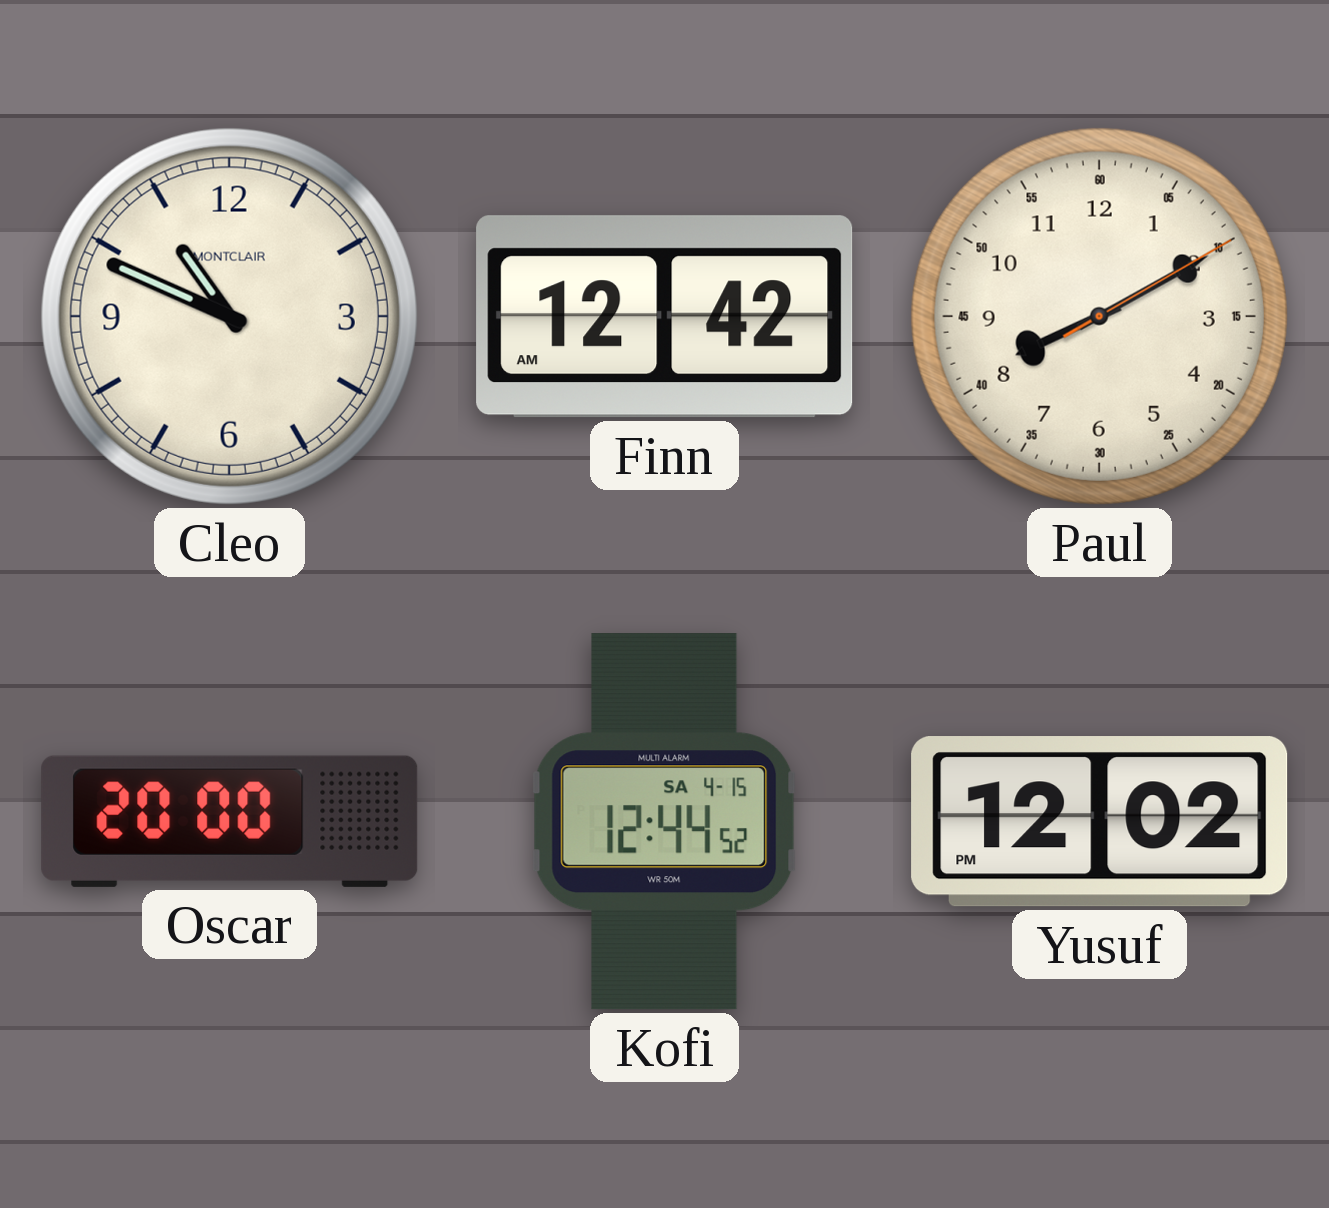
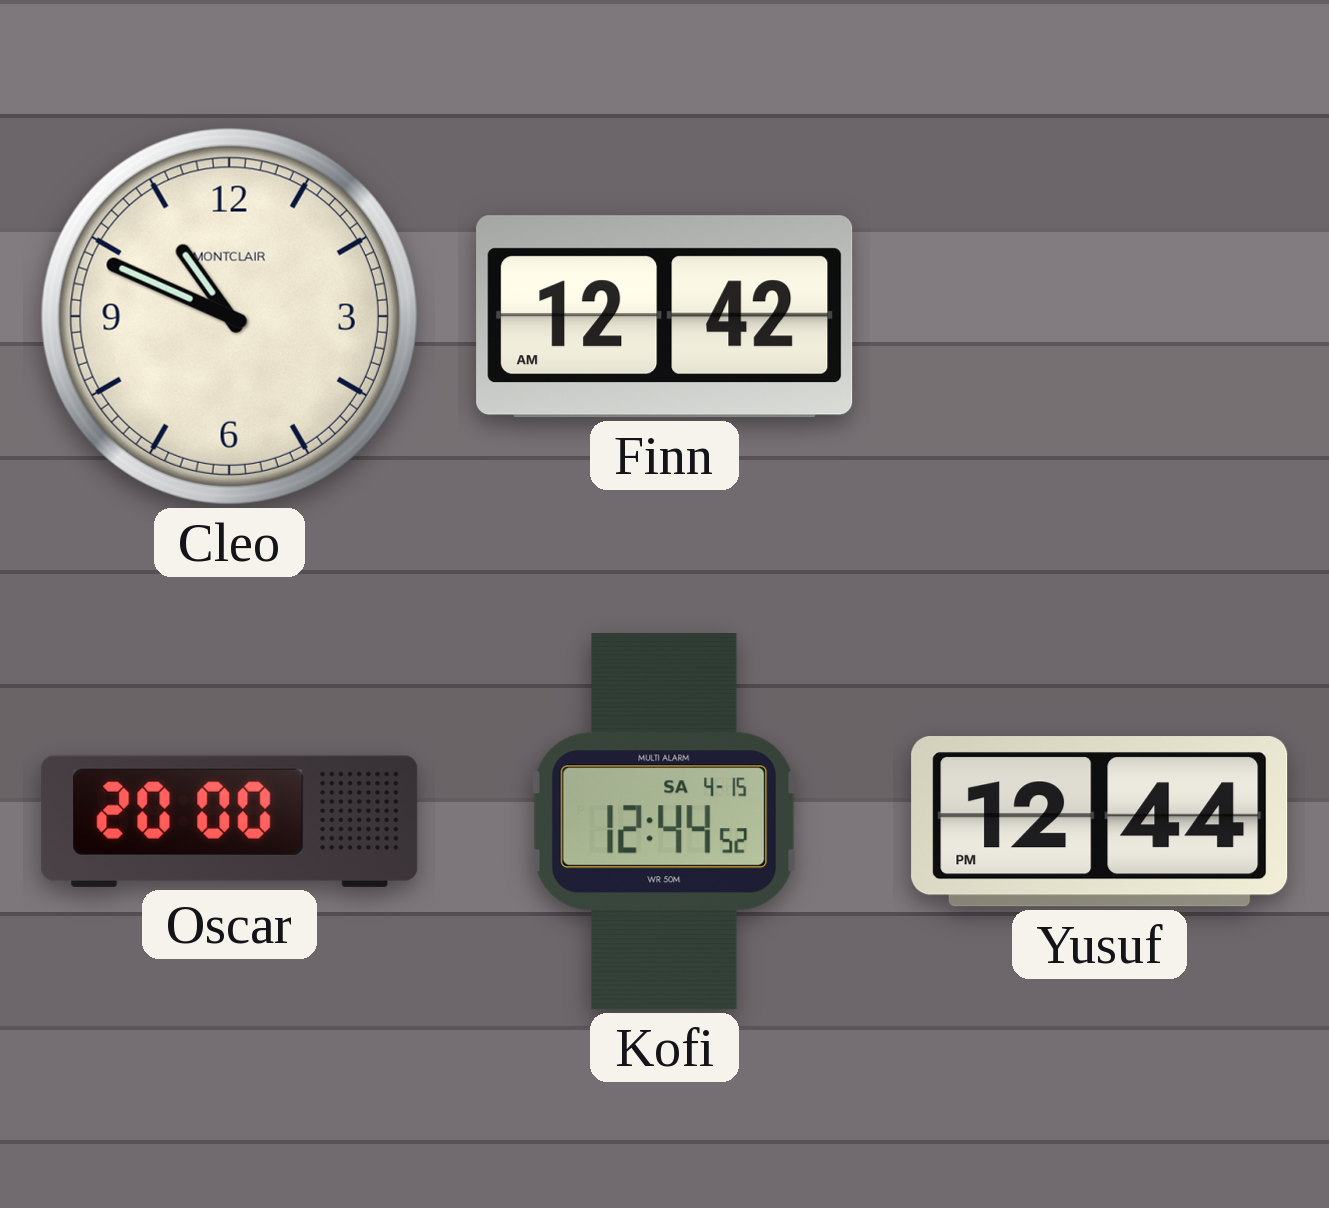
Paul: 8:10 -> none (1099, 316)
Yusuf: 12:02 -> 12:44 (1100, 822)
